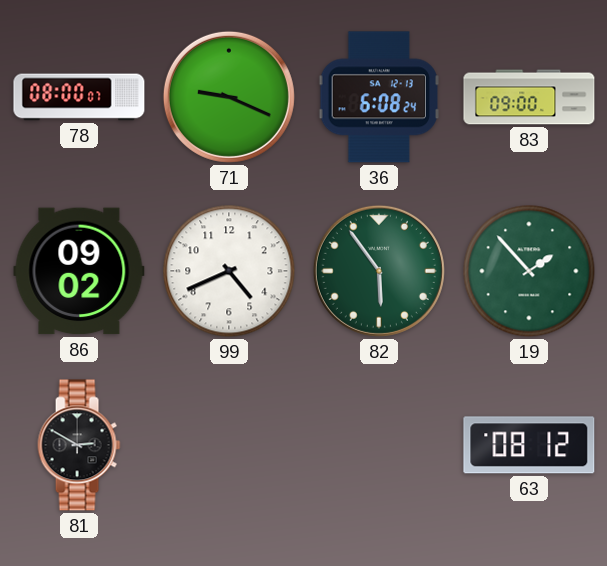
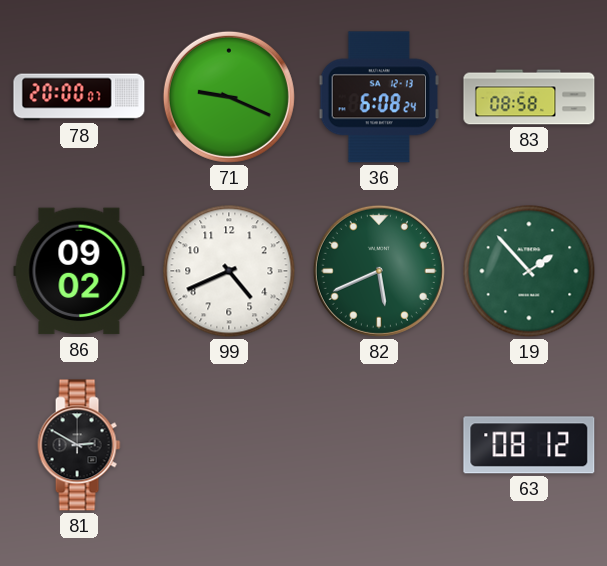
78: 08:00 -> 20:00 (79, 97)
83: 09:00 -> 08:58 (529, 97)
82: 5:54 -> 5:41 (379, 271)
